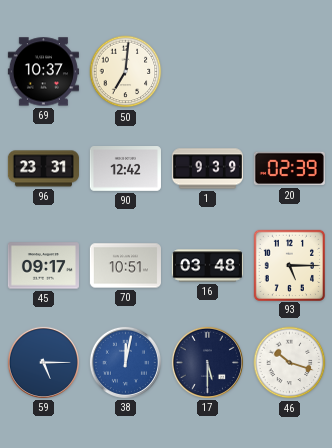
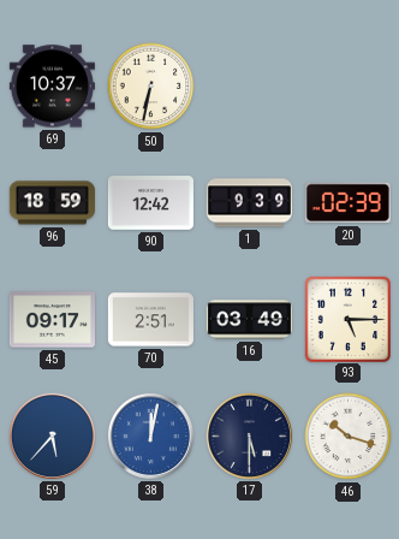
50: 7:01 -> 6:32 (151, 87)
96: 23:31 -> 18:59 (52, 203)
70: 10:51 -> 2:51 (150, 320)
16: 03:48 -> 03:49 (249, 320)
59: 5:15 -> 5:37 (52, 436)
